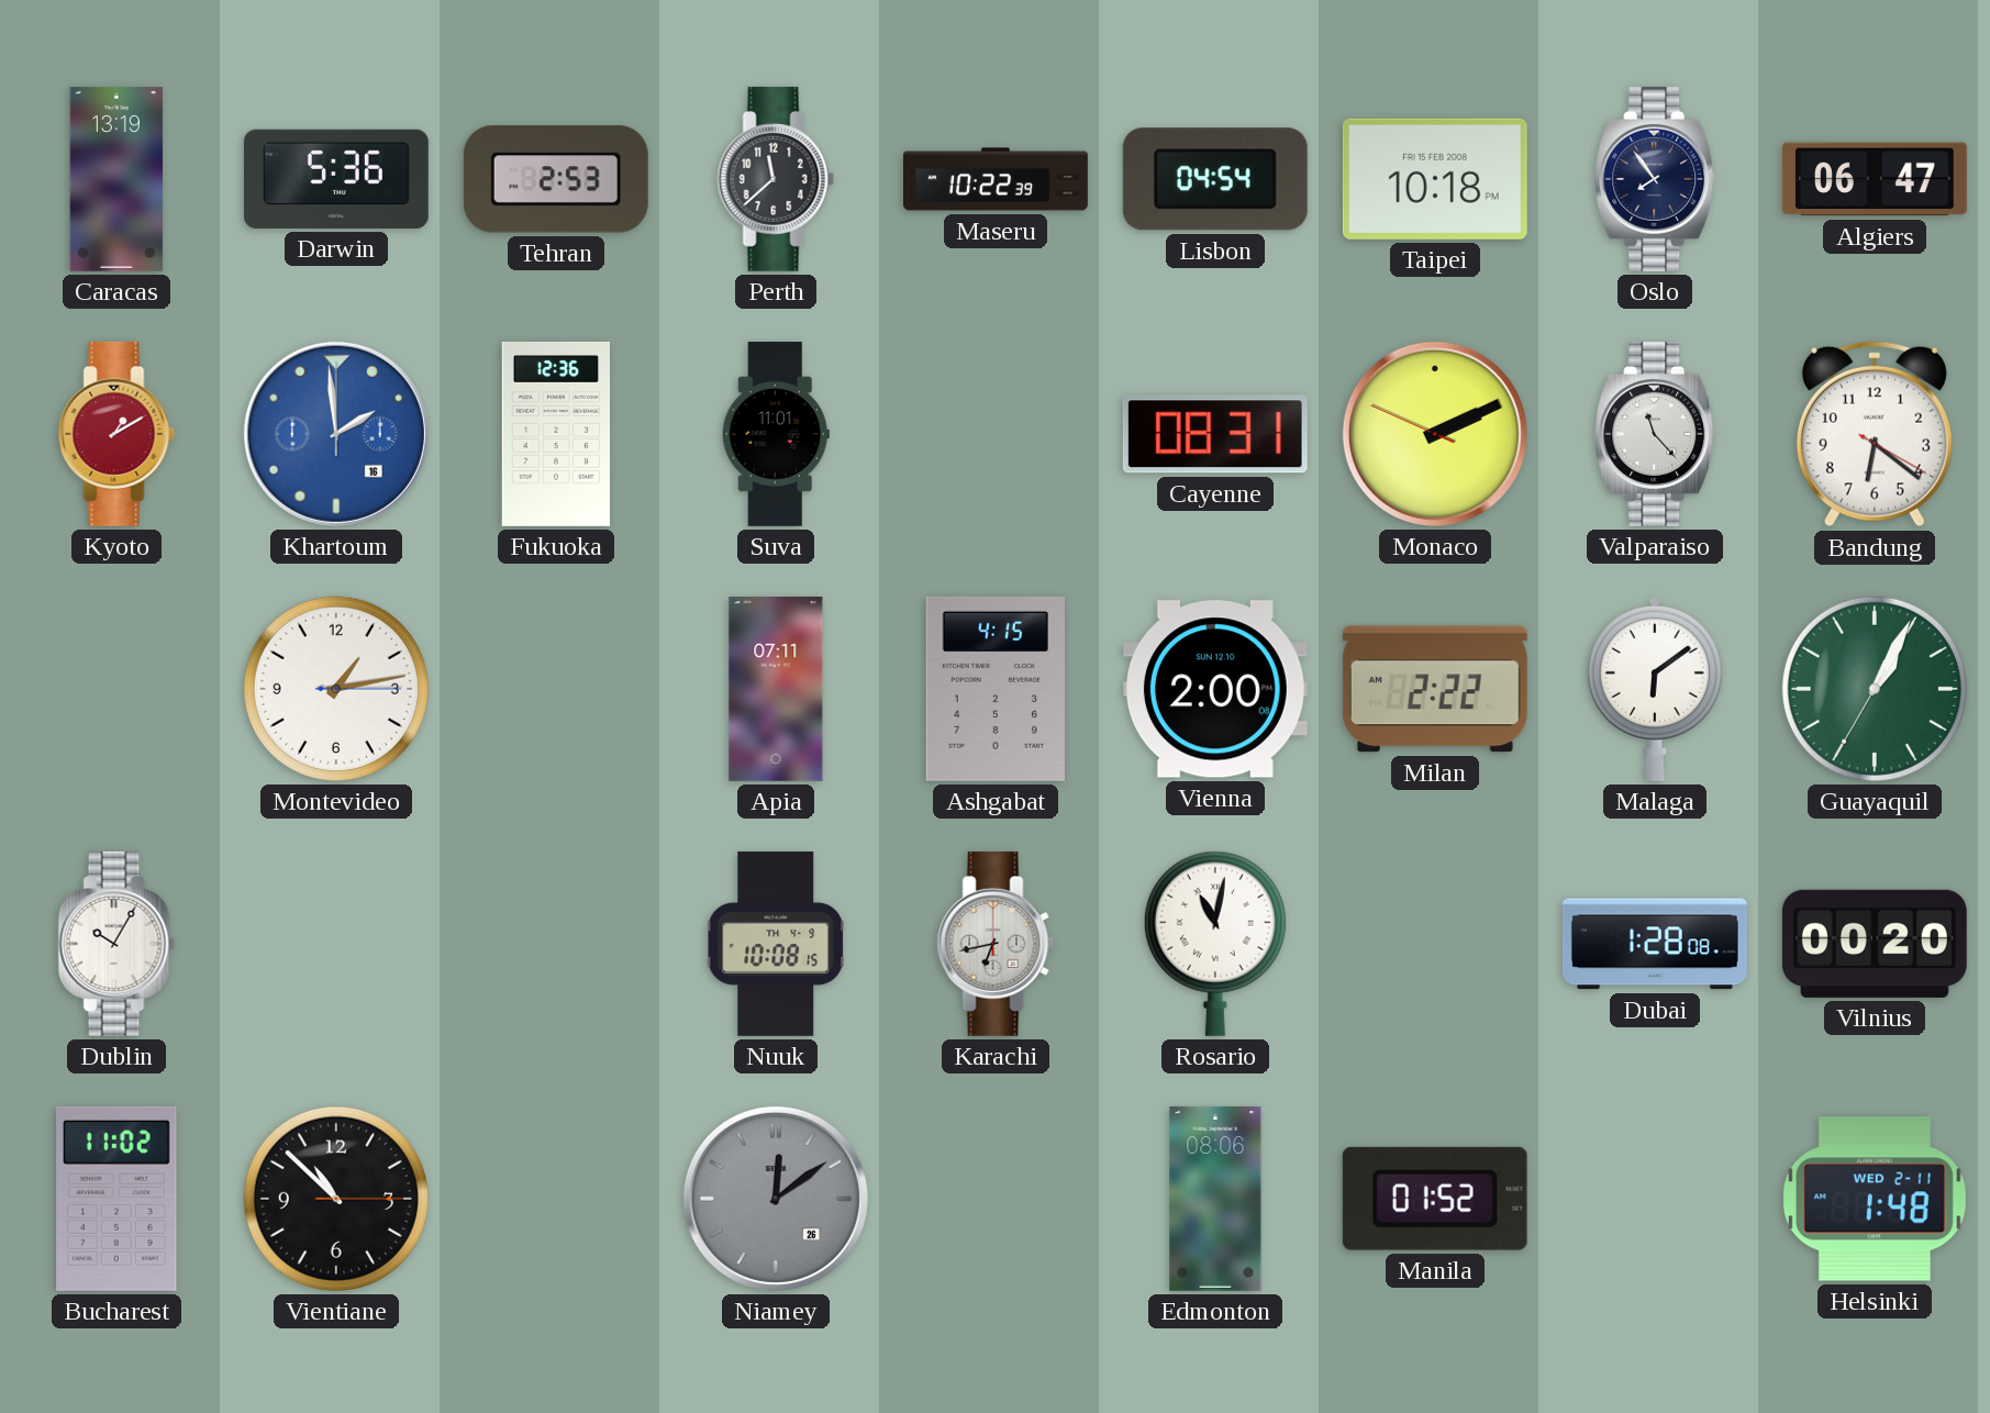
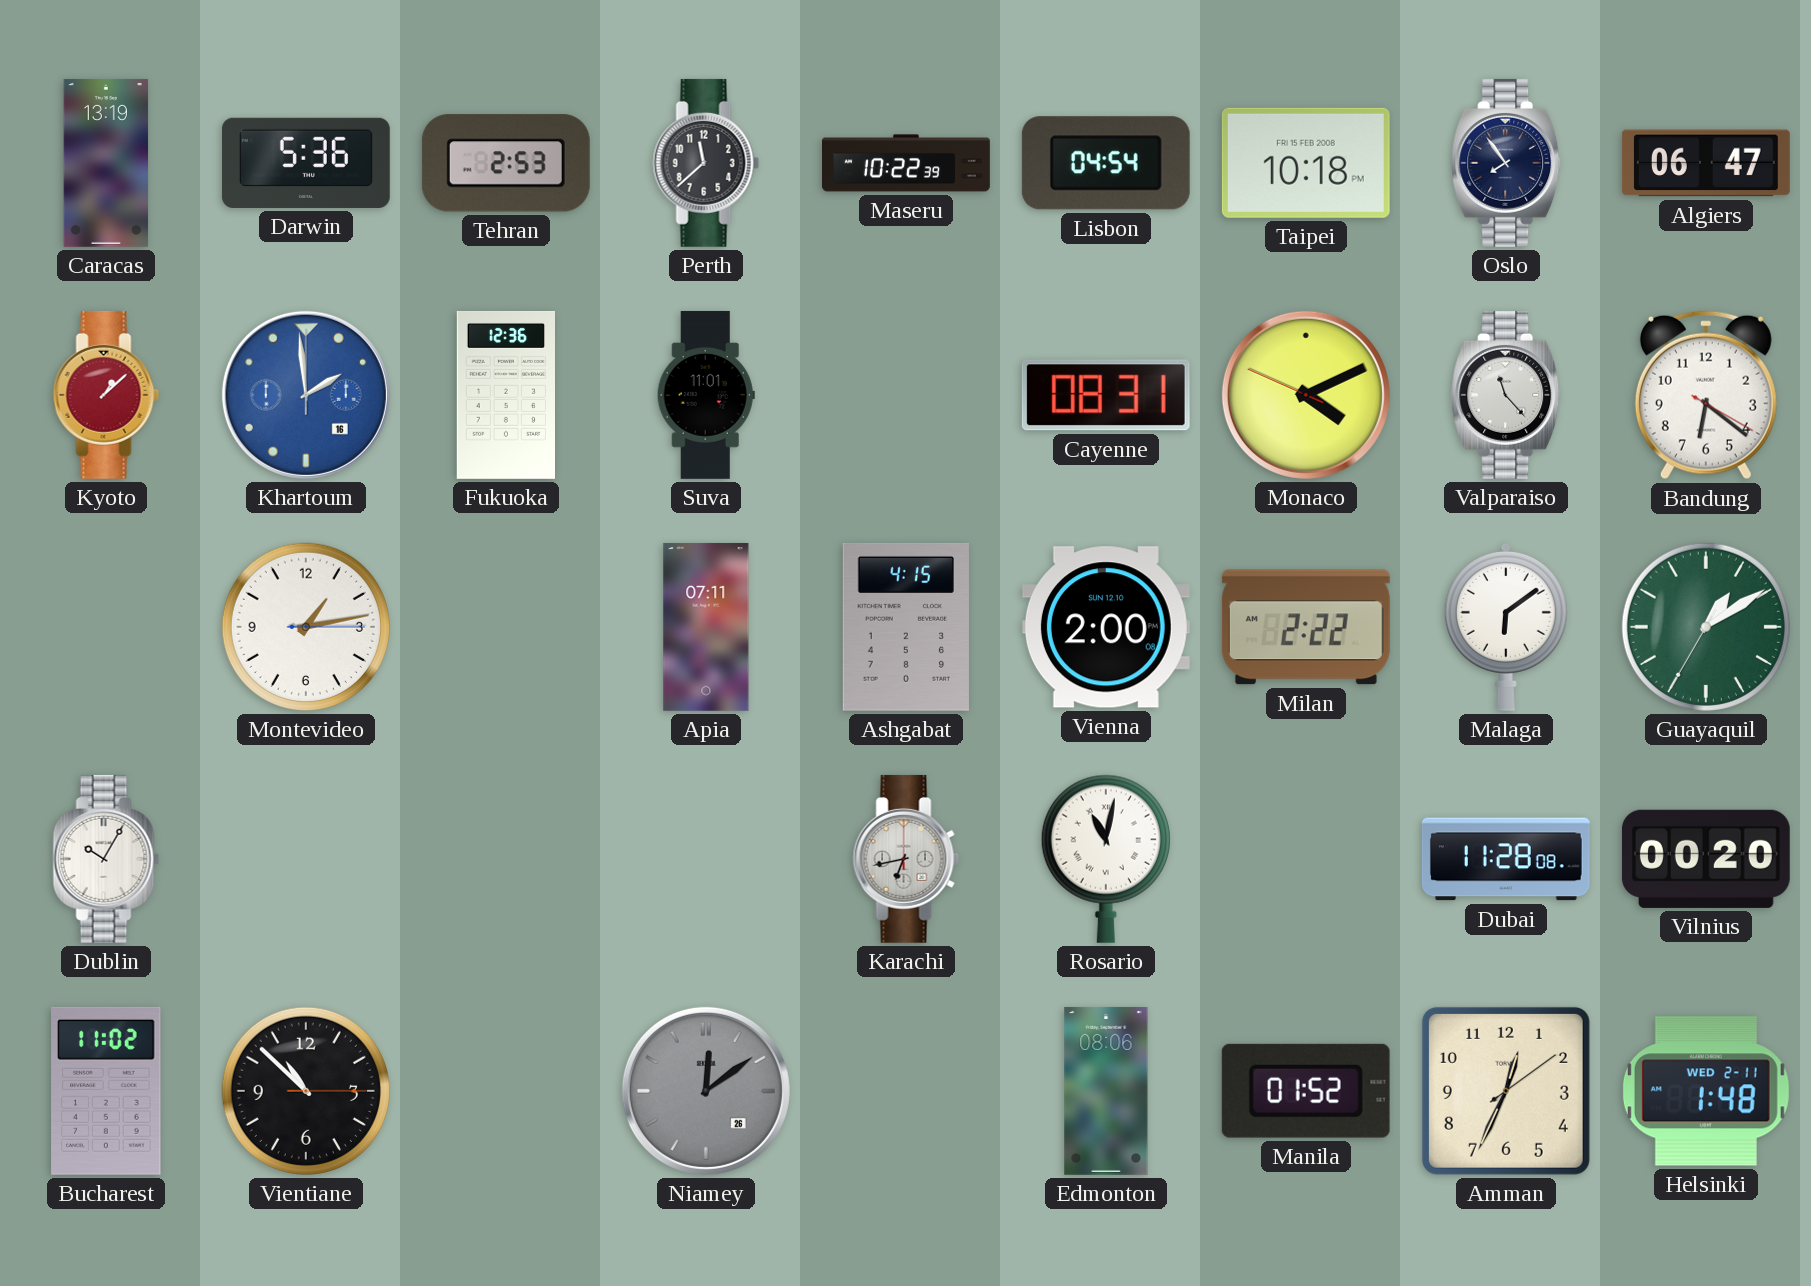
Kyoto: 1:10 -> 1:08 (106, 395)
Monaco: 2:10 -> 4:10 (1306, 395)
Guayaquil: 1:04 -> 1:09 (1706, 627)
Nuuk: 10:08 -> none (777, 944)
Dubai: 1:28 -> 11:28 (1506, 859)
Amman: none -> 12:34 (1506, 1091)
